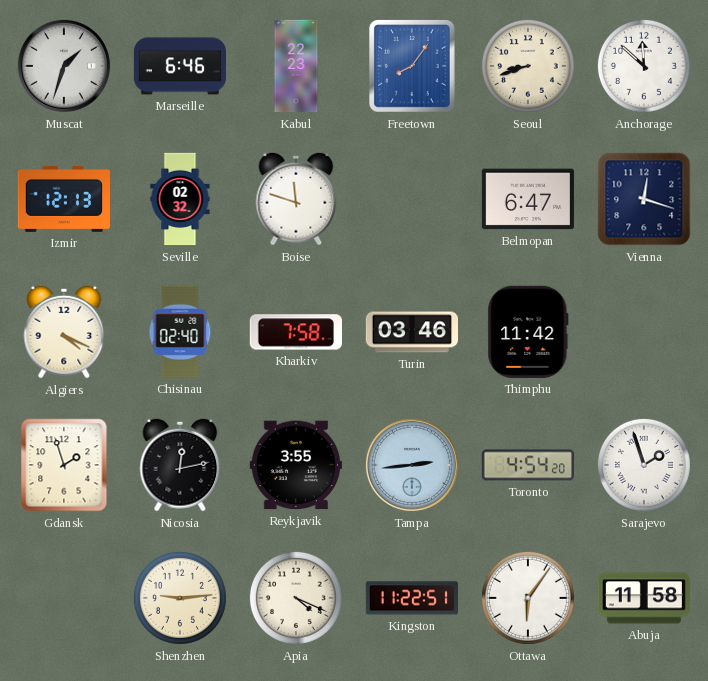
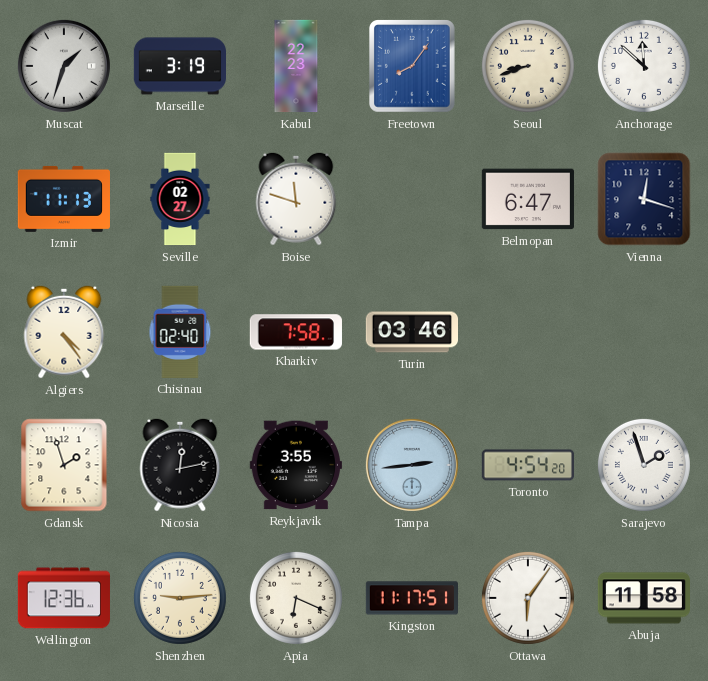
Marseille: 6:46 -> 3:19 (179, 66)
Izmir: 12:13 -> 11:13 (64, 199)
Seville: 02:32 -> 02:27 (180, 199)
Algiers: 4:19 -> 4:24 (64, 332)
Thimphu: 11:42 -> none (528, 332)
Wellington: none -> 12:36 (64, 598)
Apia: 4:19 -> 6:19 (296, 598)
Kingston: 11:22 -> 11:17 (411, 598)
